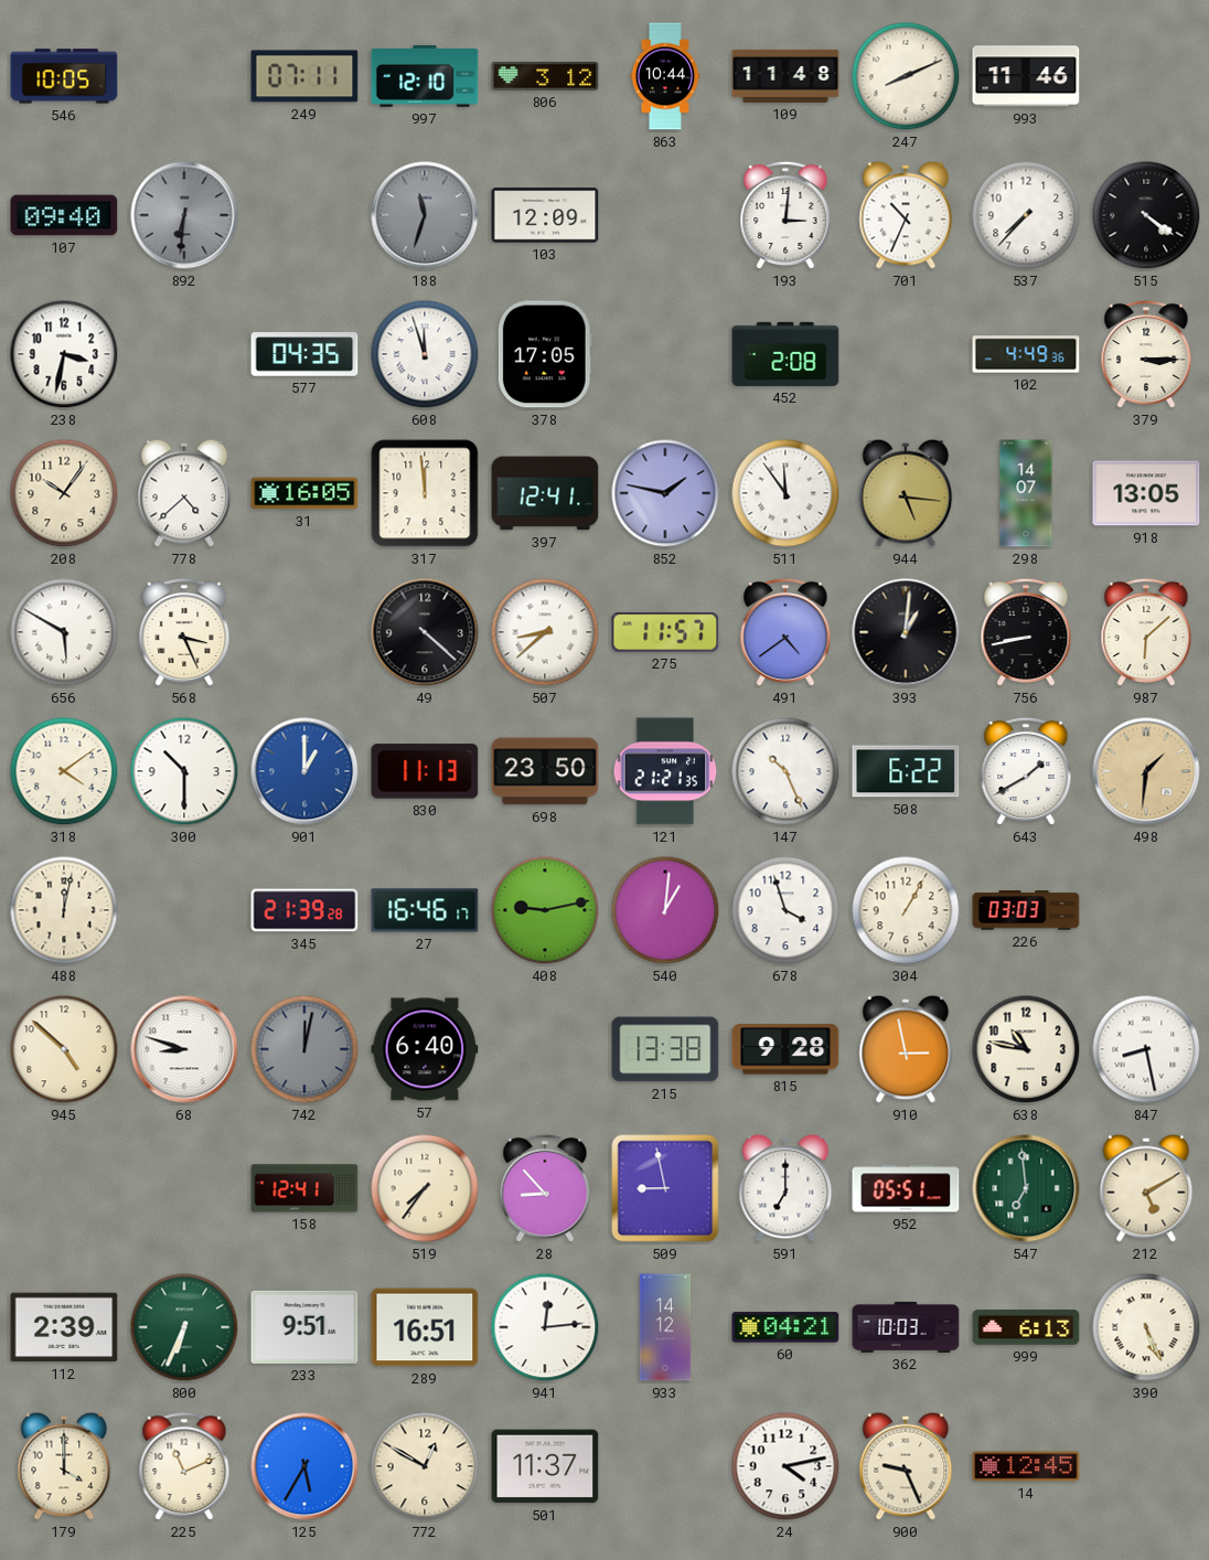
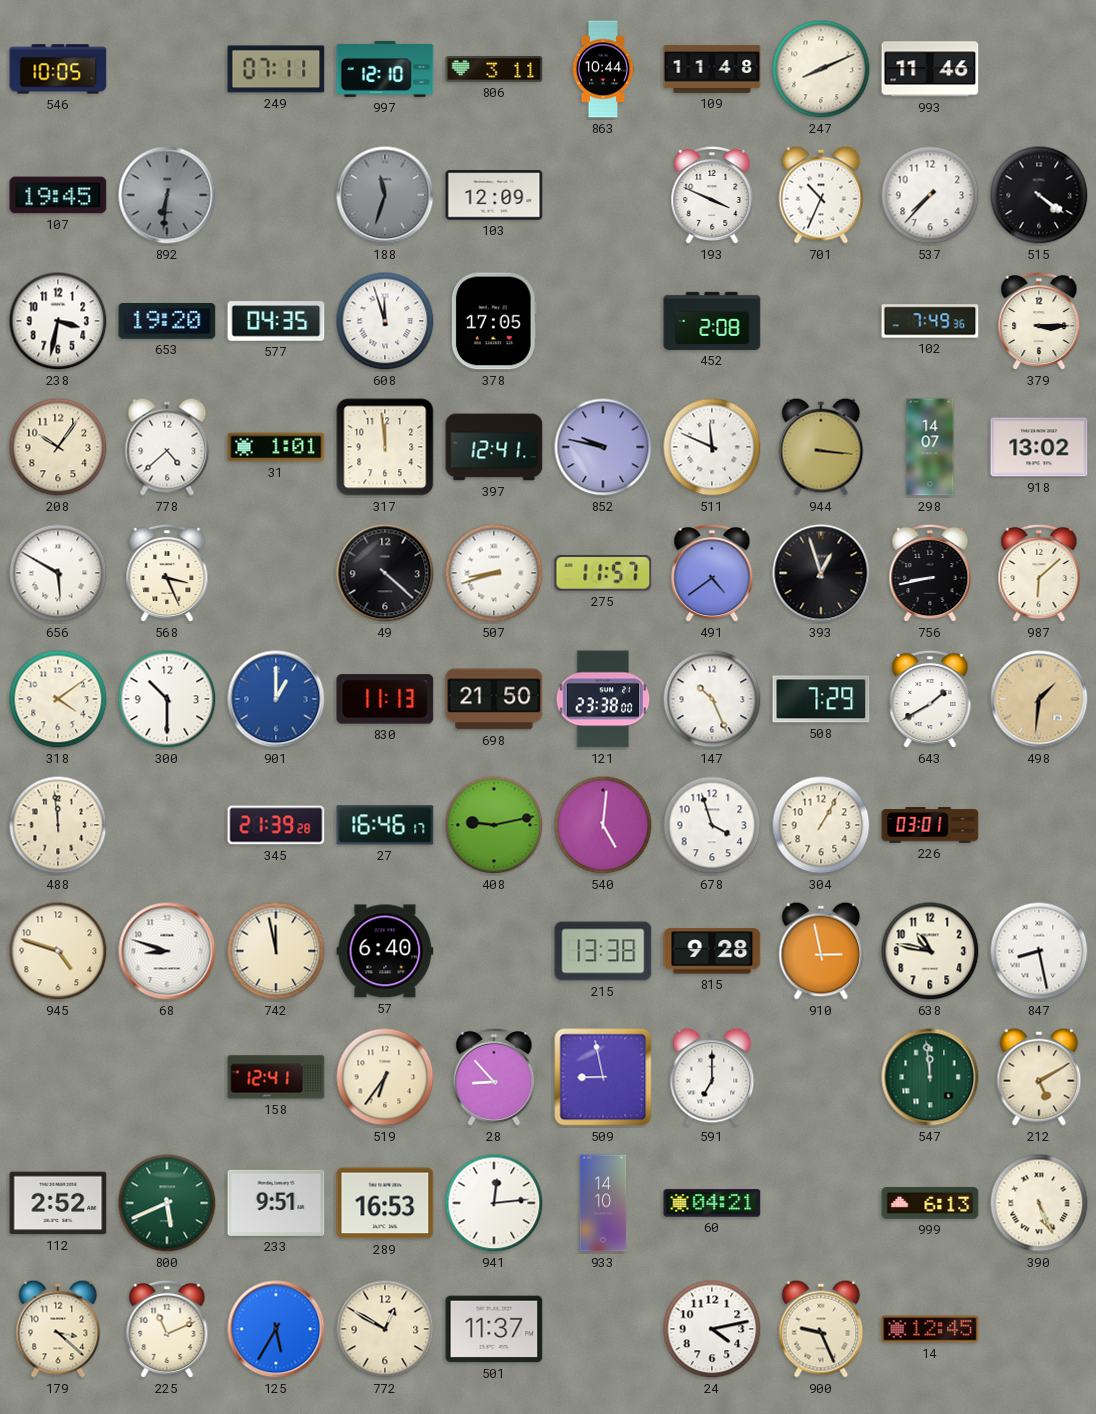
806: 3:12 -> 3:11 (494, 70)
107: 09:40 -> 19:45 (58, 195)
193: 3:01 -> 3:49 (712, 195)
653: none -> 19:20 (167, 322)
102: 4:49 -> 7:49 (930, 321)
31: 16:05 -> 1:01 (276, 447)
852: 1:47 -> 9:47 (603, 447)
511: 11:54 -> 11:49 (712, 447)
944: 5:16 -> 3:16 (821, 447)
918: 13:05 -> 13:02 (1039, 447)
507: 8:38 -> 8:42 (494, 573)
393: 1:01 -> 12:57 (821, 573)
698: 23:50 -> 21:50 (494, 699)
121: 21:21 -> 23:38 (603, 699)
508: 6:22 -> 7:29 (821, 699)
488: 12:02 -> 11:59 (58, 825)
540: 1:01 -> 5:01 (603, 825)
226: 03:03 -> 03:01 (930, 825)
945: 4:52 -> 4:48 (58, 951)
742: 12:02 -> 11:58 (276, 951)
742 dial: grey -> cream (276, 951)
519: 7:36 -> 6:36 (385, 1077)
952: 05:51 -> none (906, 1188)
547: 6:59 -> 11:59 (930, 1077)
112: 2:39 -> 2:52 (58, 1203)
800: 6:34 -> 5:41 (167, 1203)
289: 16:51 -> 16:53 (385, 1203)
933: 14:12 -> 14:10 (603, 1203)
362: 10:03 -> none (906, 1327)
179: 4:00 -> 3:22 (58, 1329)
